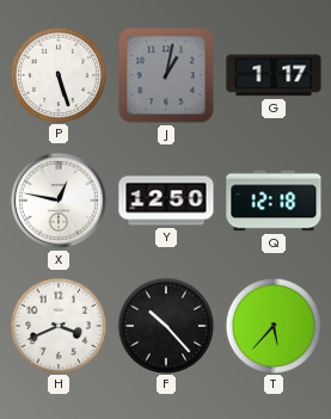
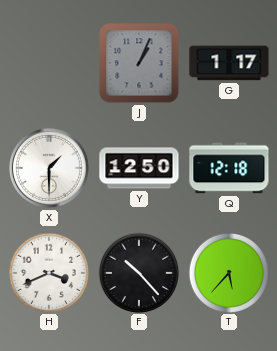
P: 5:27 -> none (57, 74)
J: 1:02 -> 1:04 (139, 63)
X: 12:47 -> 1:30 (49, 168)
